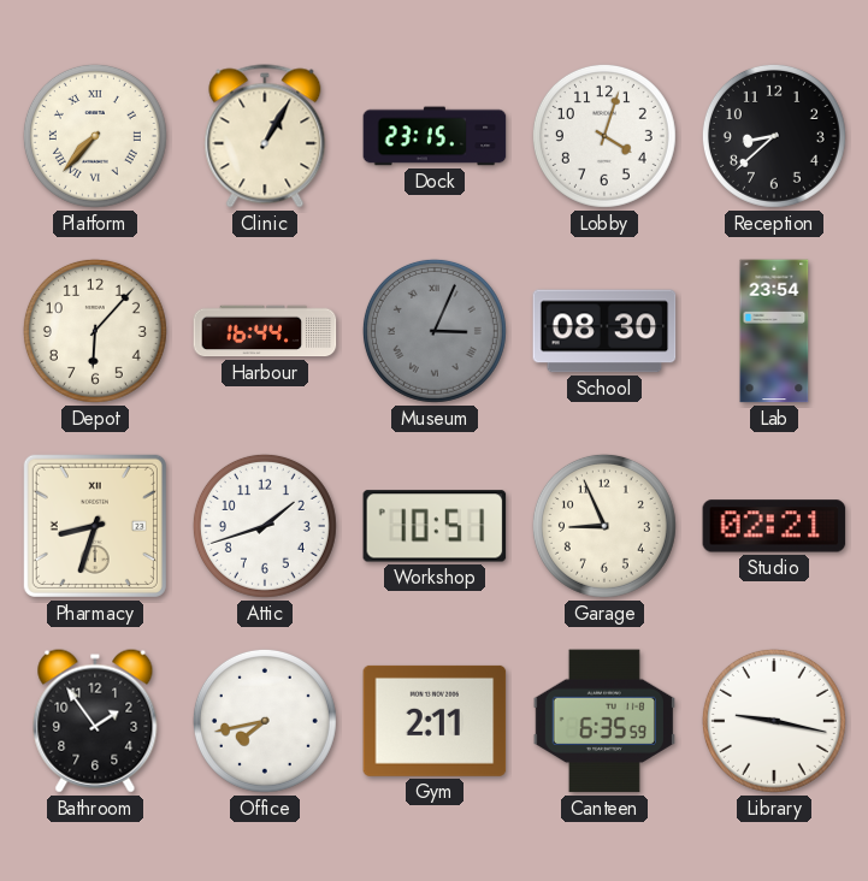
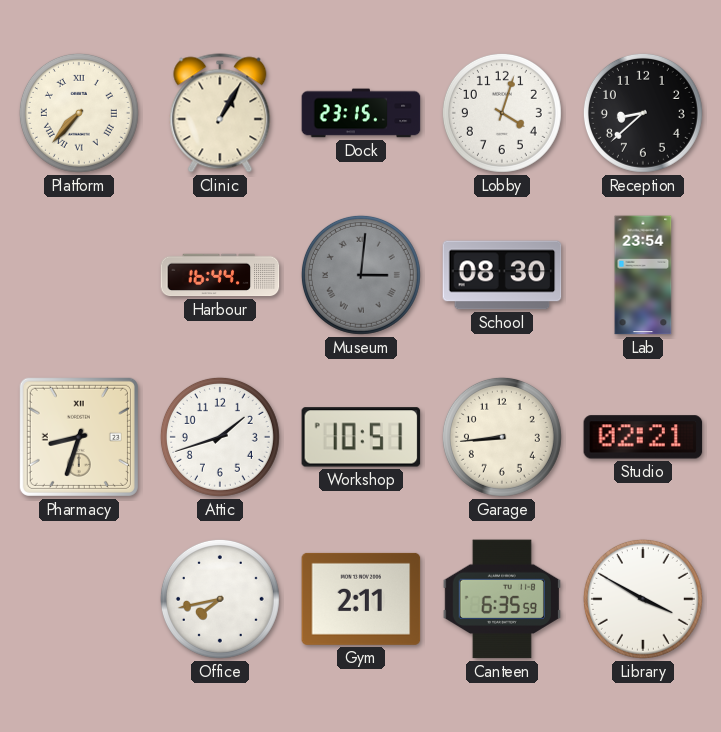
Depot: 6:07 -> none (95, 331)
Museum: 3:04 -> 3:01 (361, 275)
Garage: 8:56 -> 8:44 (502, 437)
Bathroom: 1:54 -> none (95, 721)
Library: 9:17 -> 3:50 (643, 599)
